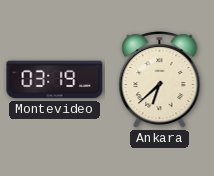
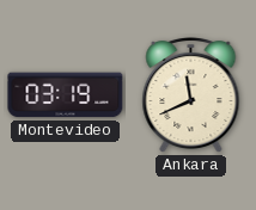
Ankara: 6:38 -> 11:41 (191, 95)
